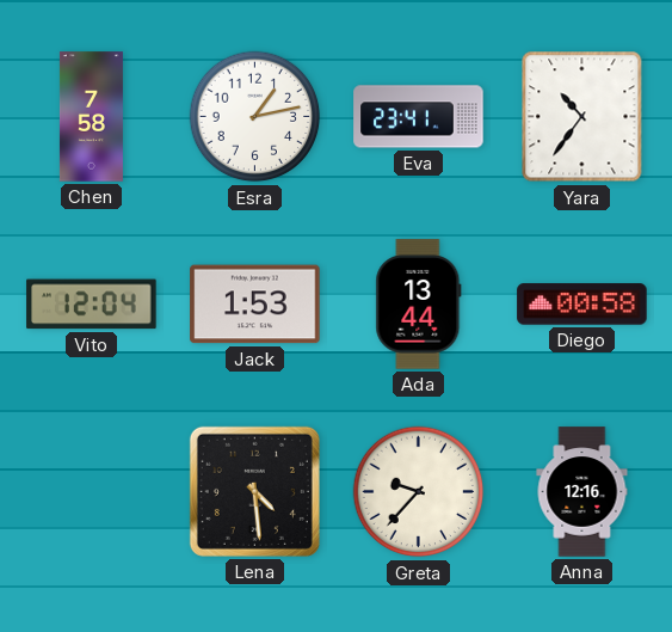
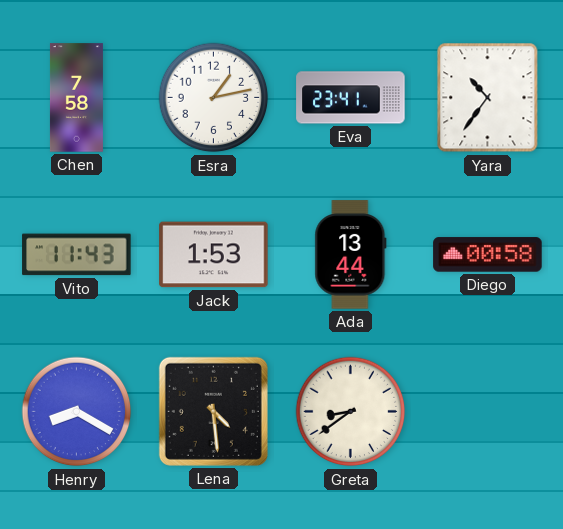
Vito: 12:04 -> 11:43 (77, 255)
Henry: none -> 8:20 (77, 412)
Greta: 9:37 -> 8:39 (351, 412)
Anna: 12:16 -> none (582, 492)
